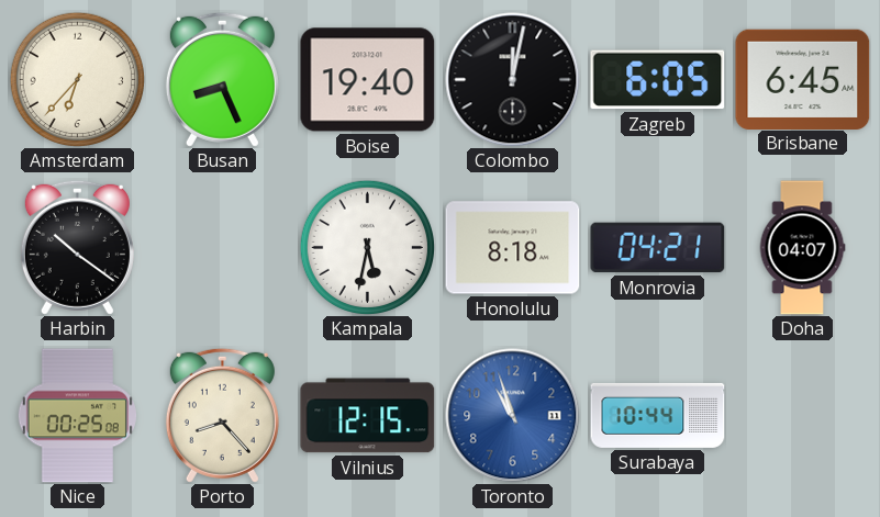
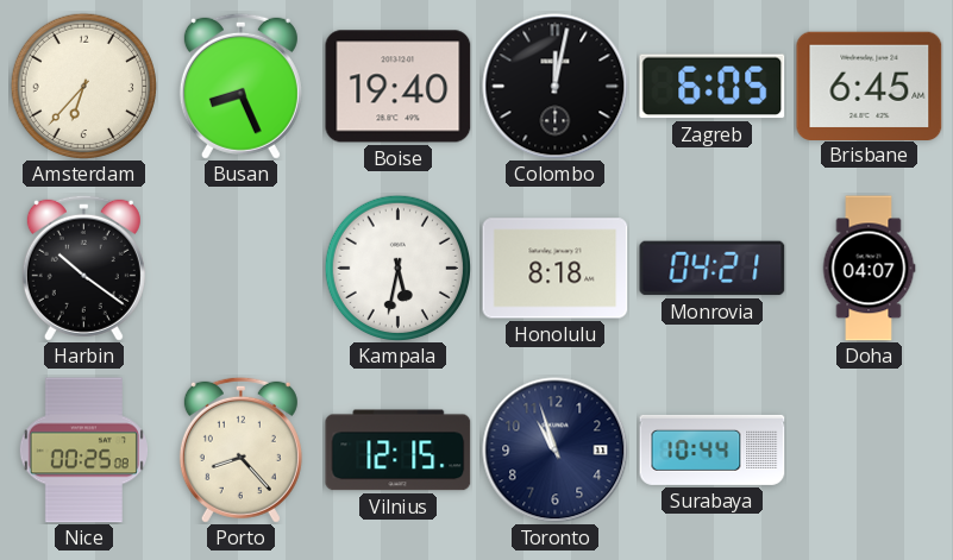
Toronto dial: blue -> navy (556, 451)
